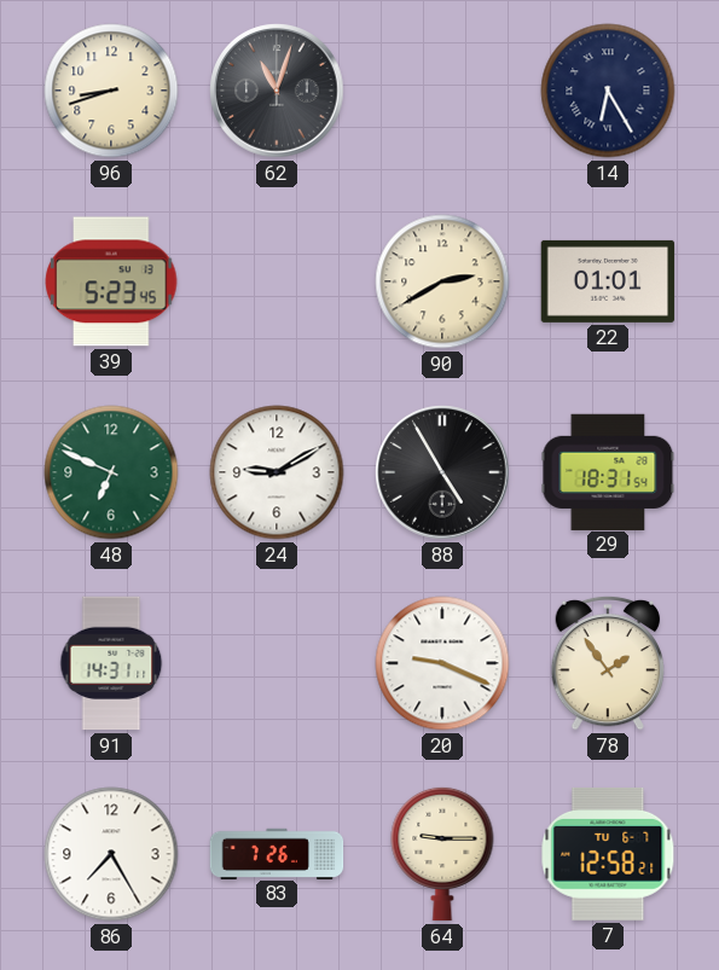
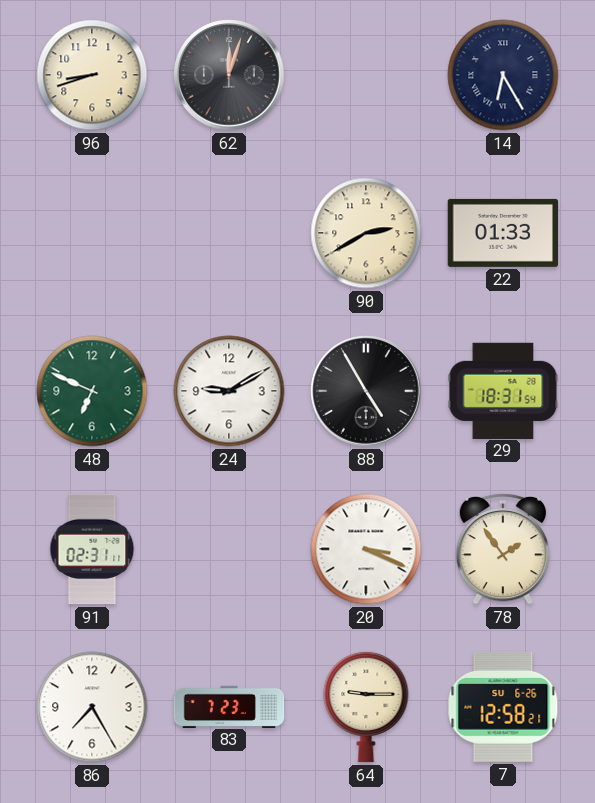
62: 11:03 -> 12:03 (229, 75)
39: 5:23 -> none (111, 281)
22: 01:01 -> 01:33 (503, 233)
91: 14:31 -> 02:31 (92, 549)
20: 9:19 -> 3:19 (366, 549)
83: 7:26 -> 7:23 (229, 706)
7 date: TU 6-7 -> SU 6-26 (503, 707)
